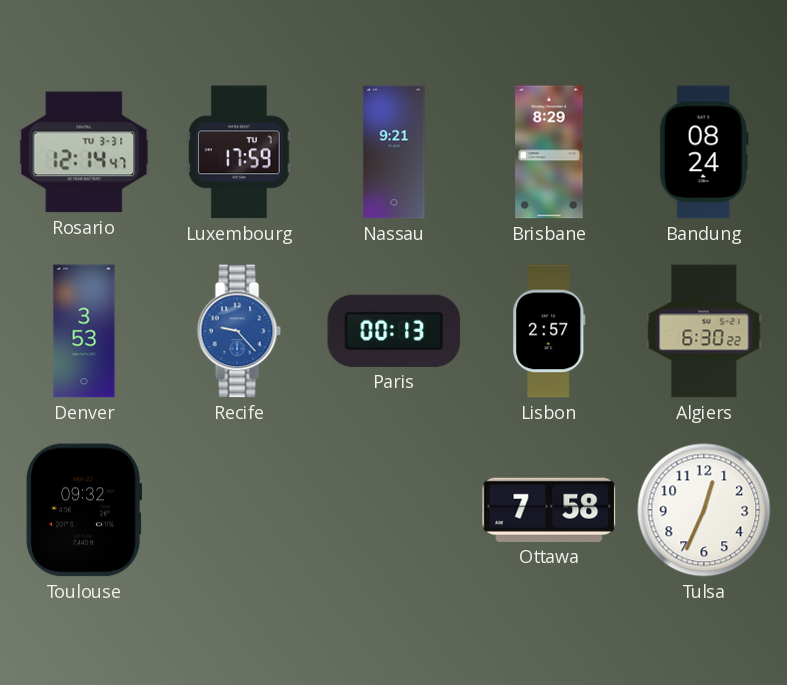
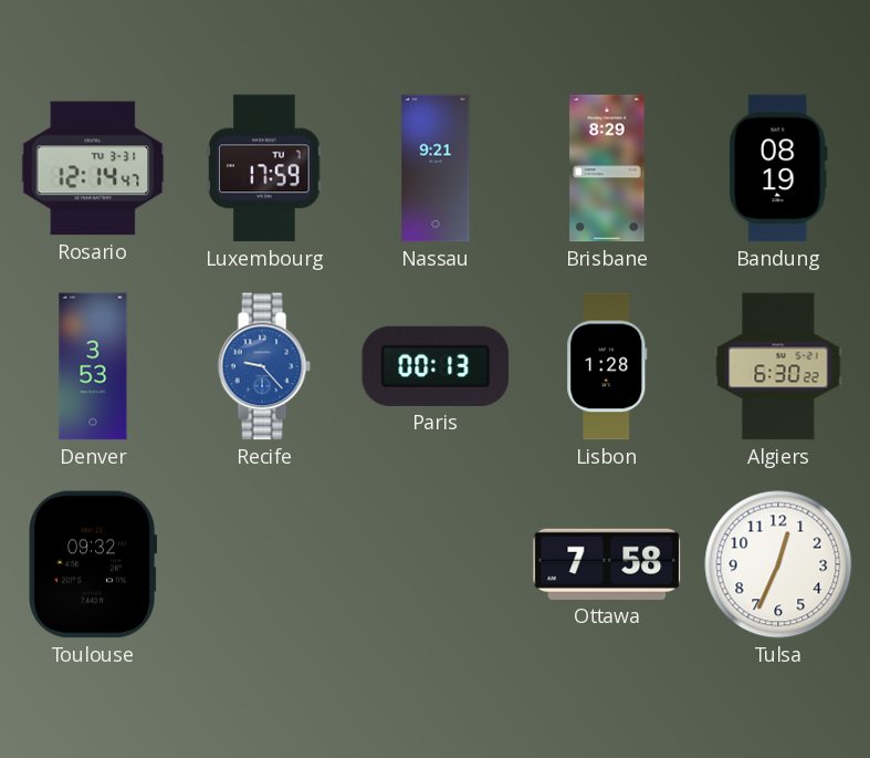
Bandung: 08:24 -> 08:19 (778, 168)
Lisbon: 2:57 -> 1:28 (607, 366)
